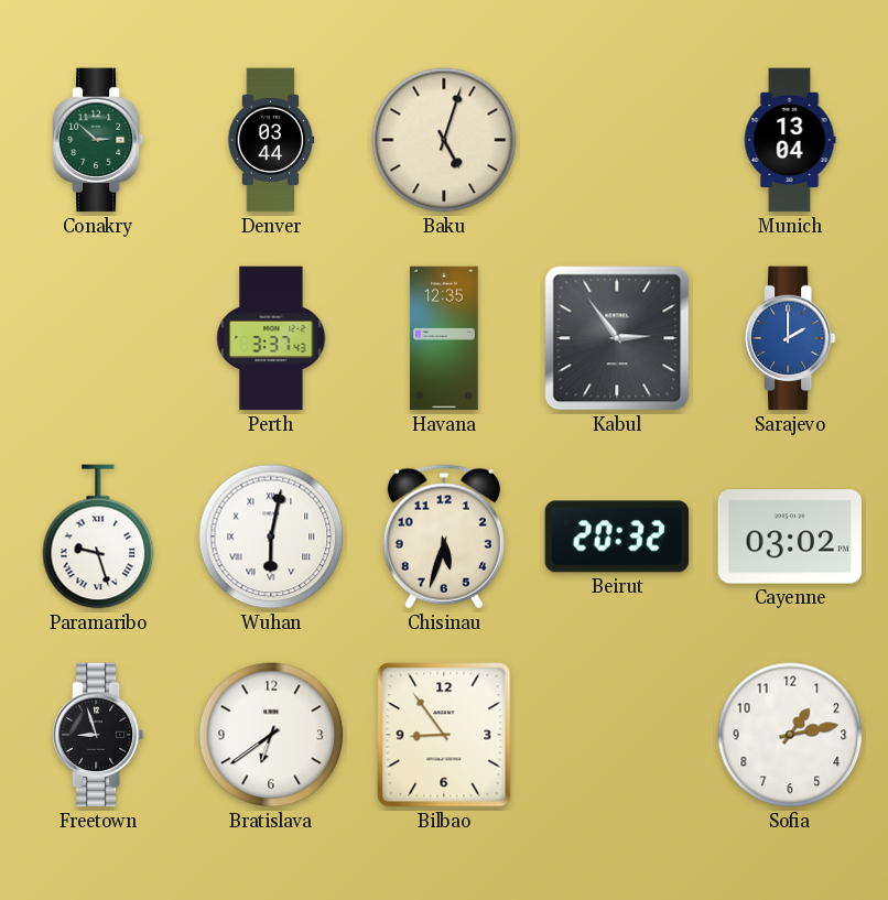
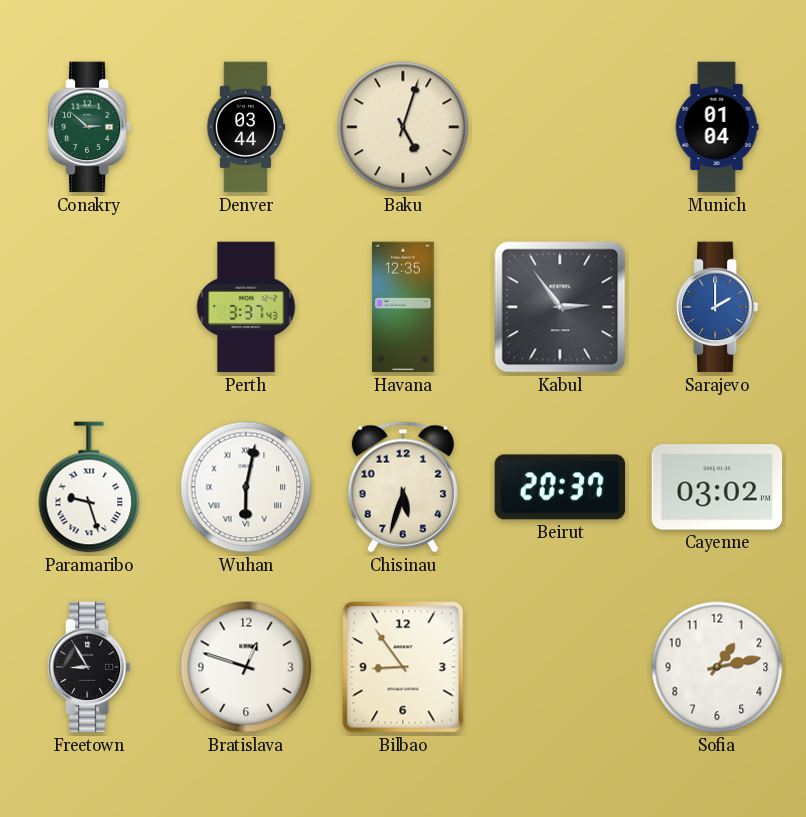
Munich: 13:04 -> 01:04 (717, 127)
Beirut: 20:32 -> 20:37 (560, 487)
Freetown: 8:57 -> 8:55 (89, 667)
Bratislava: 6:39 -> 12:48 (246, 667)
